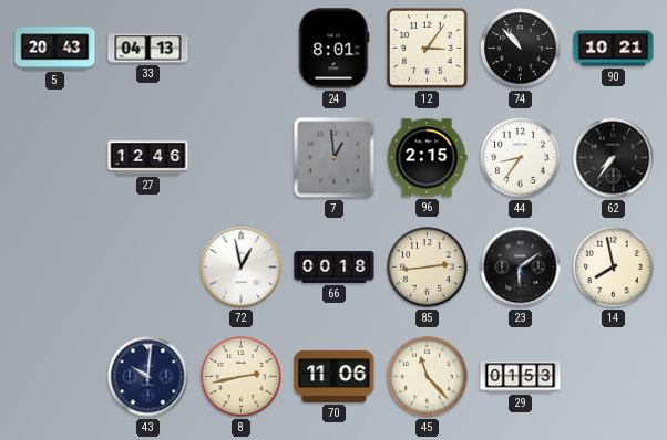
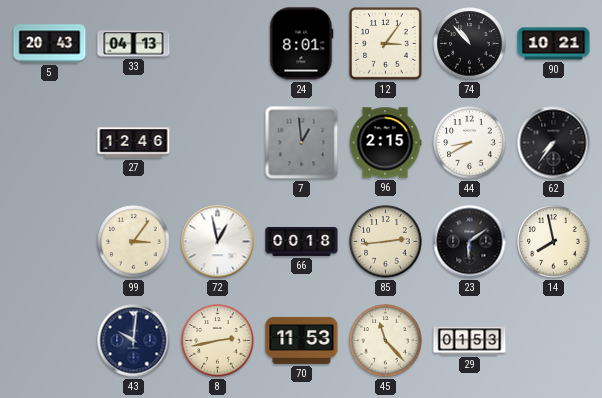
44: 8:36 -> 8:40 (470, 143)
99: none -> 3:06 (134, 242)
70: 11:06 -> 11:53 (302, 340)
